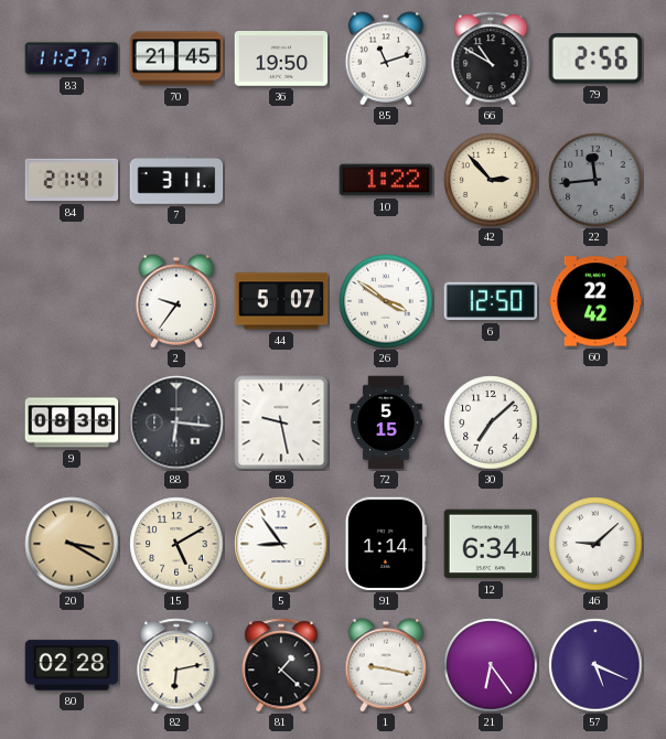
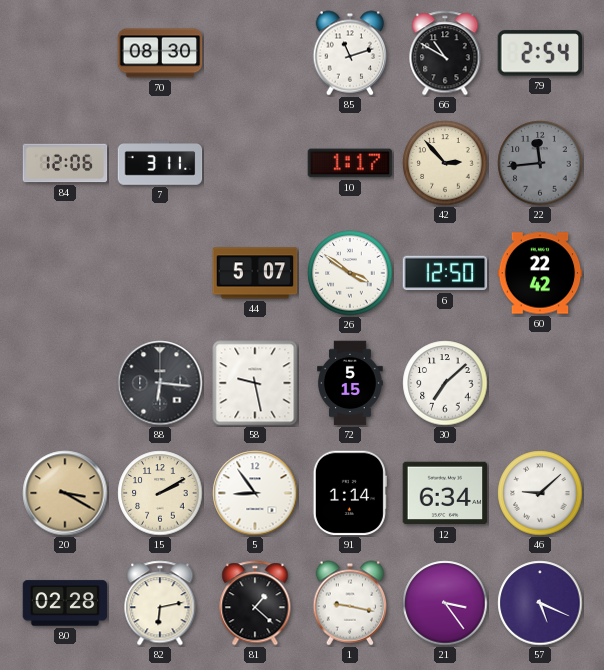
83: 11:27 -> none (72, 58)
70: 21:45 -> 08:30 (160, 53)
36: 19:50 -> none (281, 58)
79: 2:56 -> 2:54 (540, 53)
84: 21:41 -> 12:06 (65, 163)
10: 1:22 -> 1:17 (350, 163)
2: 9:36 -> none (176, 301)
9: 08:38 -> none (72, 422)
15: 5:10 -> 2:10 (160, 493)
21: 6:24 -> 3:24 (445, 603)
